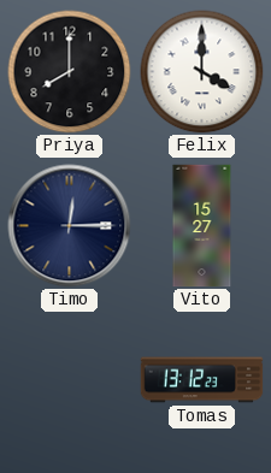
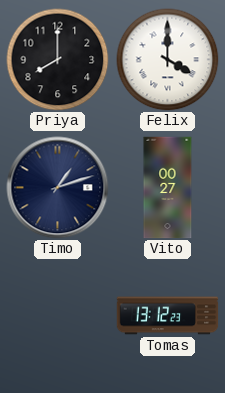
Timo: 12:15 -> 1:12 (58, 188)
Vito: 15:27 -> 00:27 (168, 188)
